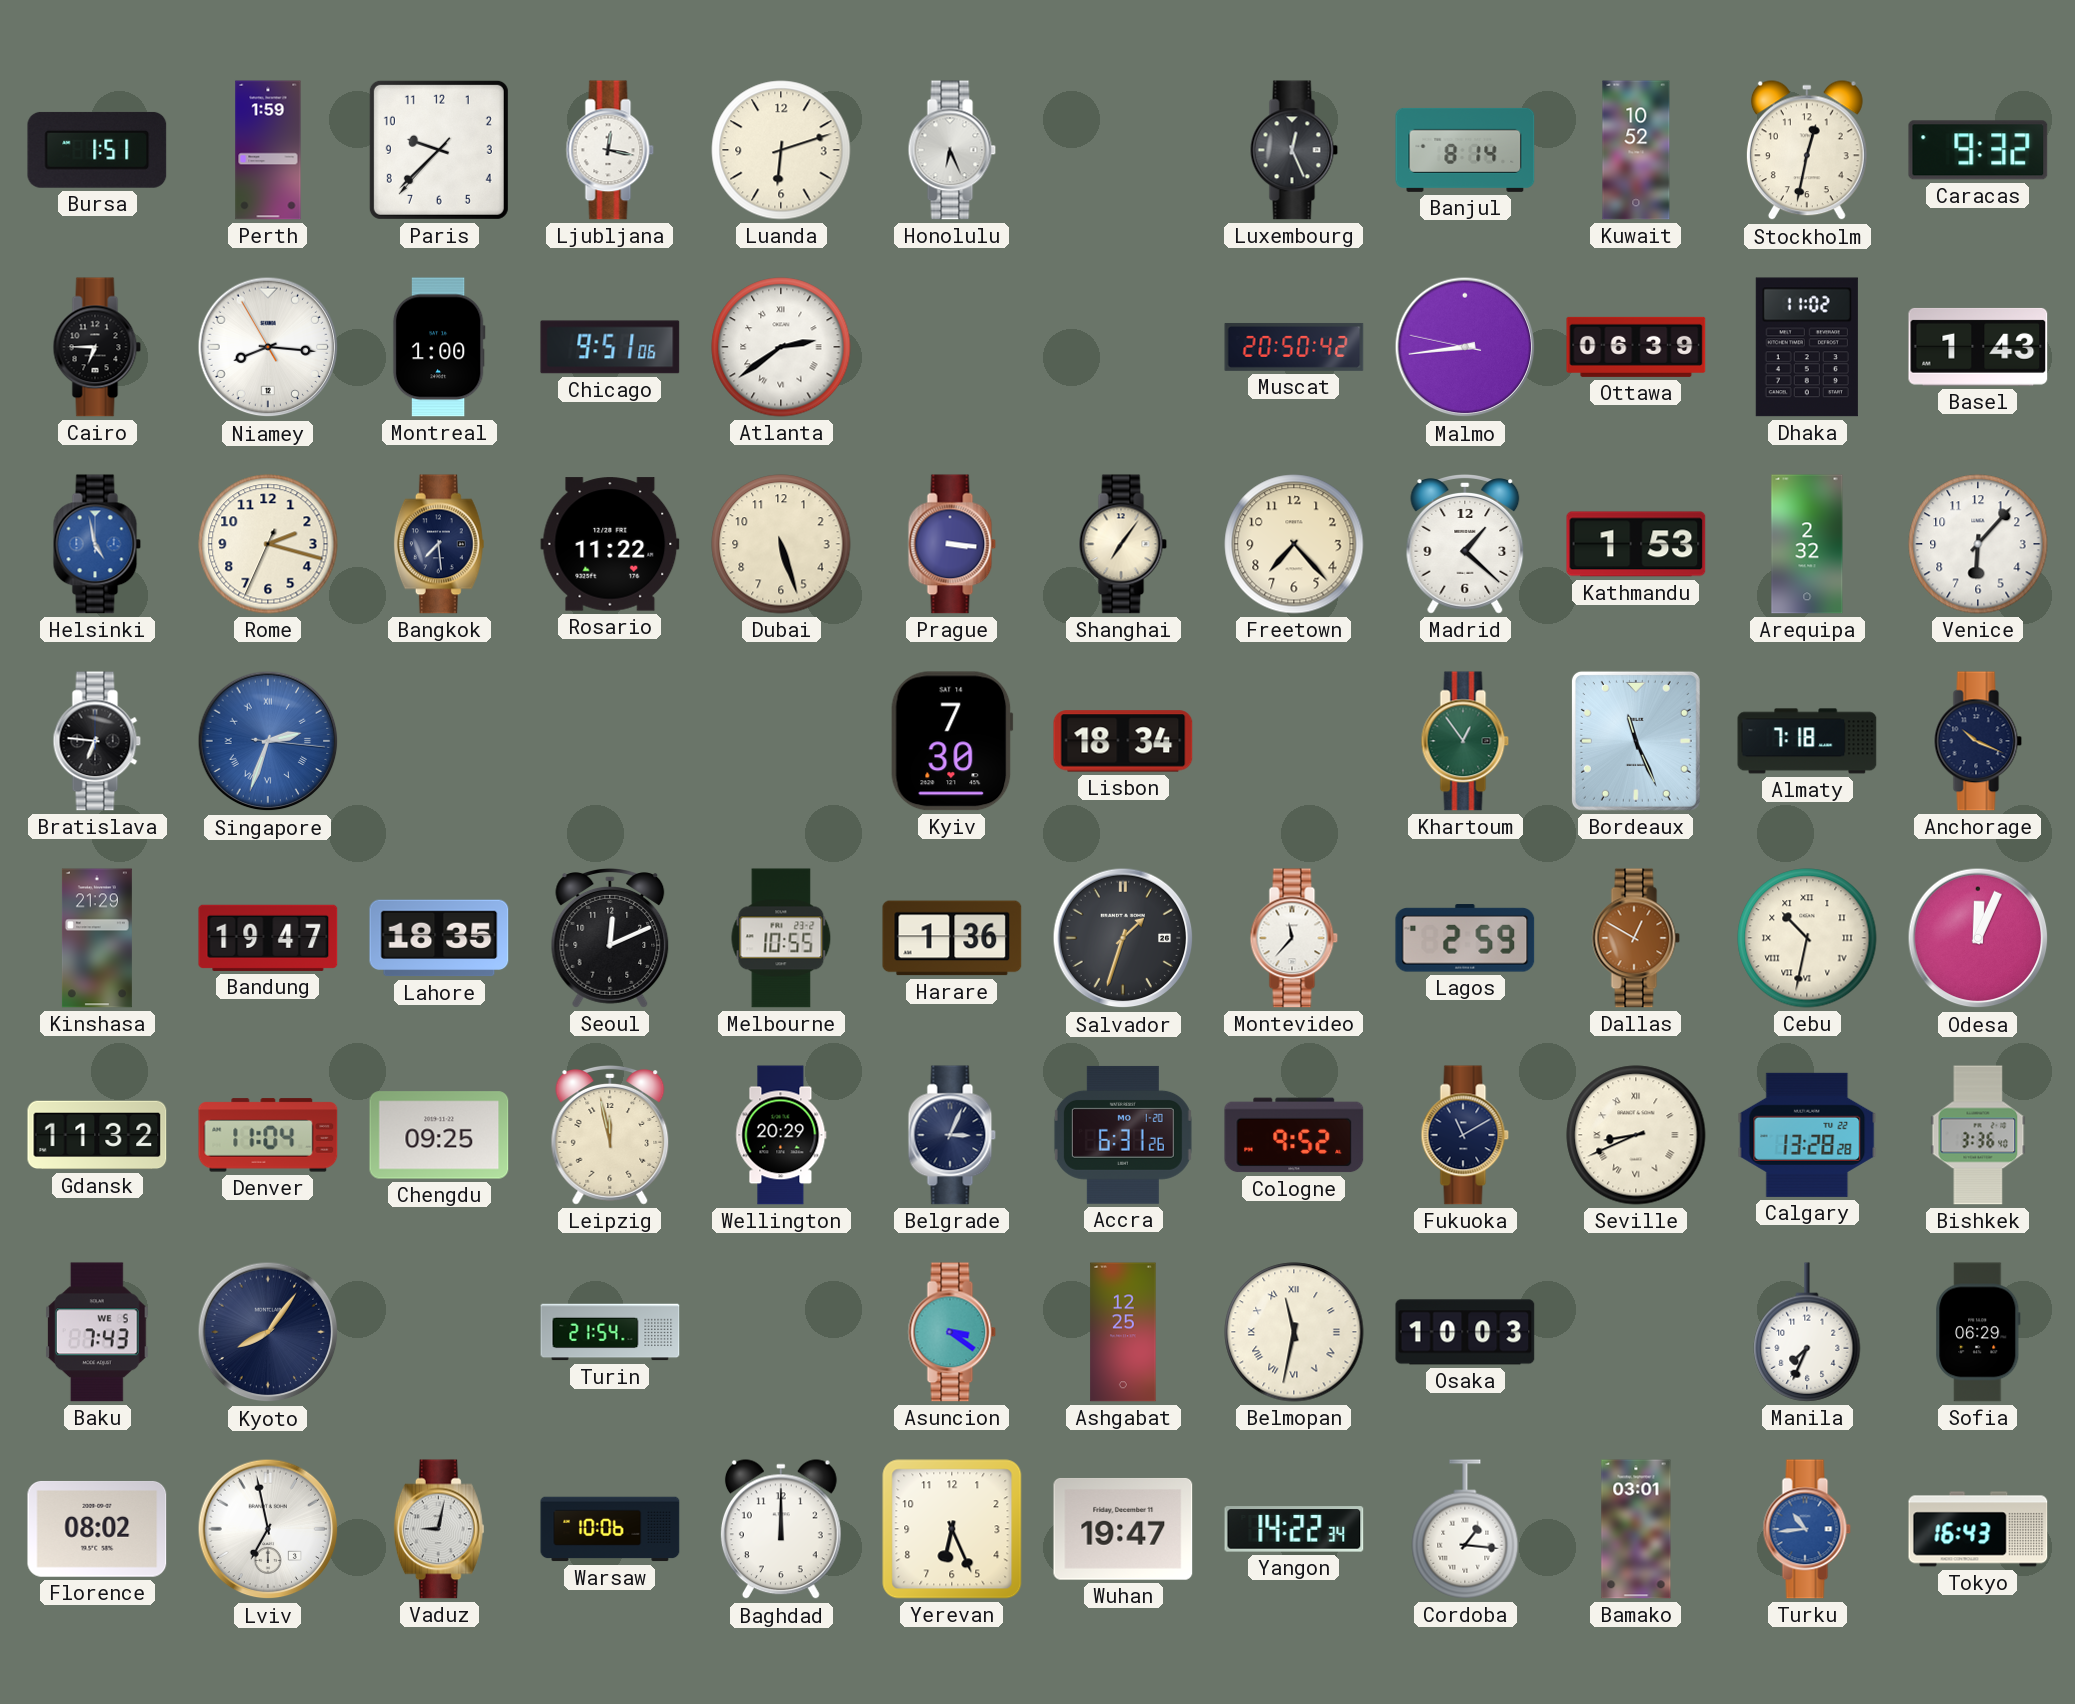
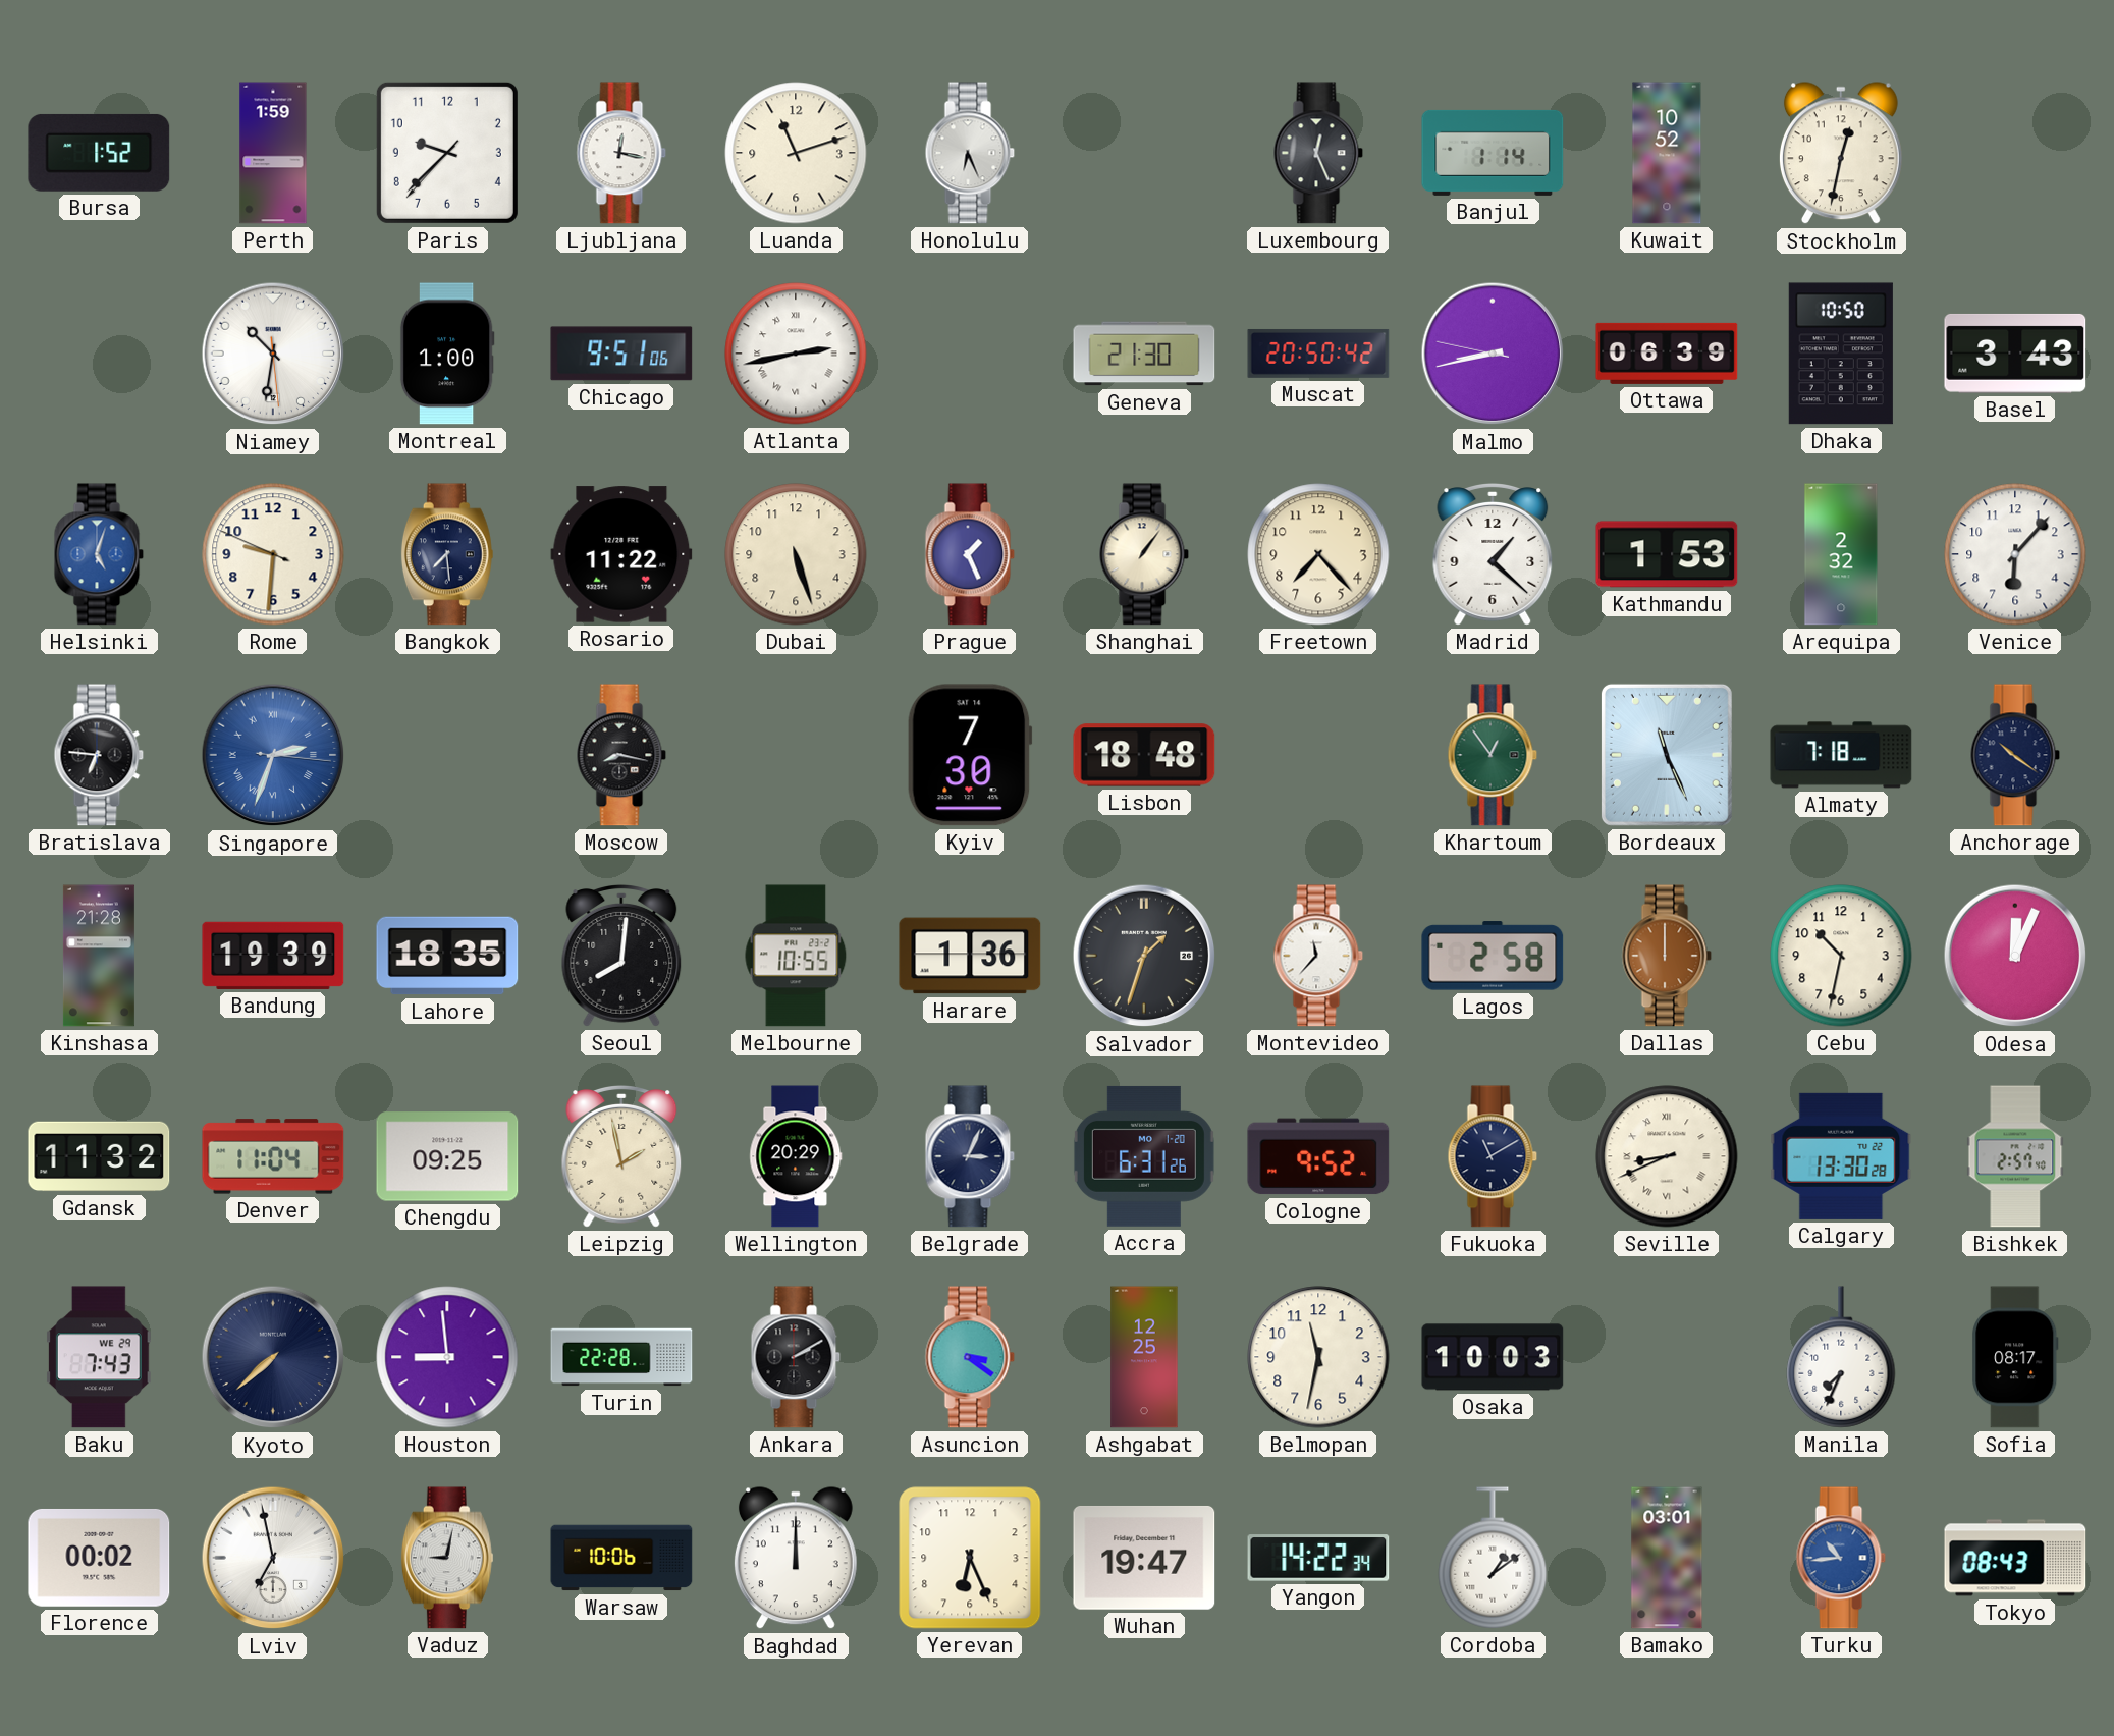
Bursa: 1:51 -> 1:52 (99, 153)
Luanda: 6:12 -> 11:12 (796, 153)
Banjul: 8:14 -> 1:14 (1493, 153)
Caracas: 9:32 -> none (1978, 150)
Cairo: 6:45 -> none (97, 347)
Niamey: 8:15 -> 10:31 (273, 354)
Atlanta: 2:39 -> 2:43 (796, 354)
Geneva: none -> 21:30 (1144, 354)
Malmo: 8:43 -> 8:42 (1493, 354)
Dhaka: 11:02 -> 10:50 (1841, 354)
Basel: 1:43 -> 3:43 (2015, 354)
Helsinki: 4:58 -> 5:03 (99, 554)
Rome: 2:17 -> 9:30 (273, 554)
Prague: 3:16 -> 1:26 (970, 554)
Shanghai: 7:06 -> 1:06 (1144, 554)
Moscow: none -> 8:17 (621, 755)
Lisbon: 18:34 -> 18:48 (1144, 755)
Anchorage: 10:19 -> 10:21 (2015, 755)
Kinshasa: 21:29 -> 21:28 (99, 956)
Bandung: 19:47 -> 19:39 (273, 956)
Seoul: 12:11 -> 8:01 (621, 957)
Lagos: 2:59 -> 2:58 (1493, 956)
Dallas: 12:50 -> 12:00 (1667, 956)
Cebu numerals: Roman -> Arabic (1841, 956)
Leipzig: 11:58 -> 1:58 (621, 1157)
Calgary: 13:28 -> 13:30 (1841, 1156)
Bishkek: 3:36 -> 2:57 (2015, 1156)
Baku date: WE 5 -> WE 29 (99, 1357)
Kyoto: 8:06 -> 7:38 (273, 1357)
Houston: none -> 8:59 (447, 1357)
Turin: 21:54 -> 22:28 (621, 1357)
Ankara: none -> 2:10 (796, 1357)
Belmopan numerals: Roman -> Arabic (1318, 1357)
Sofia: 06:29 -> 08:17 (2015, 1357)
Florence: 08:02 -> 00:02 (99, 1558)
Cordoba: 1:16 -> 1:09 (1493, 1558)
Tokyo: 16:43 -> 08:43 (2015, 1558)
